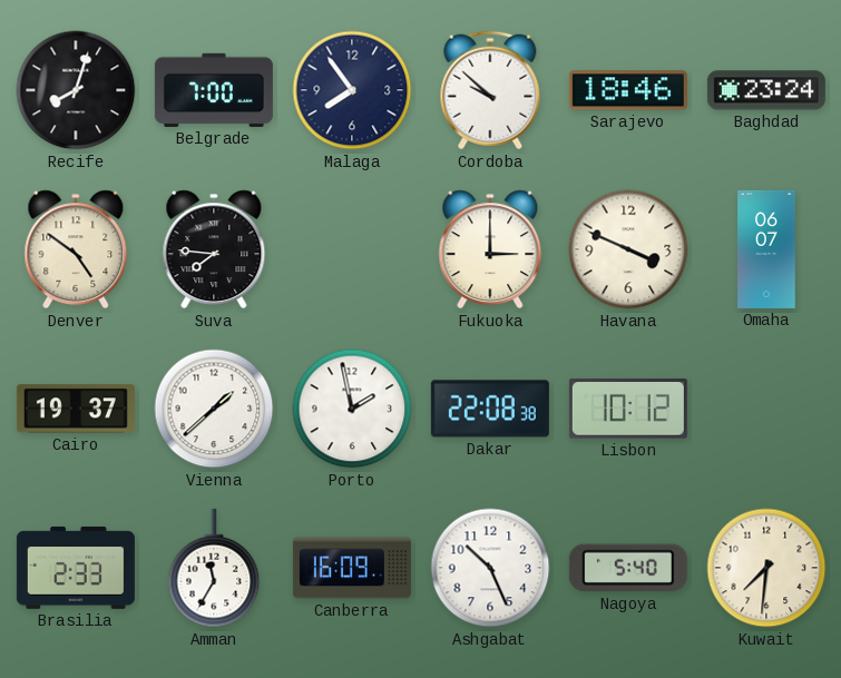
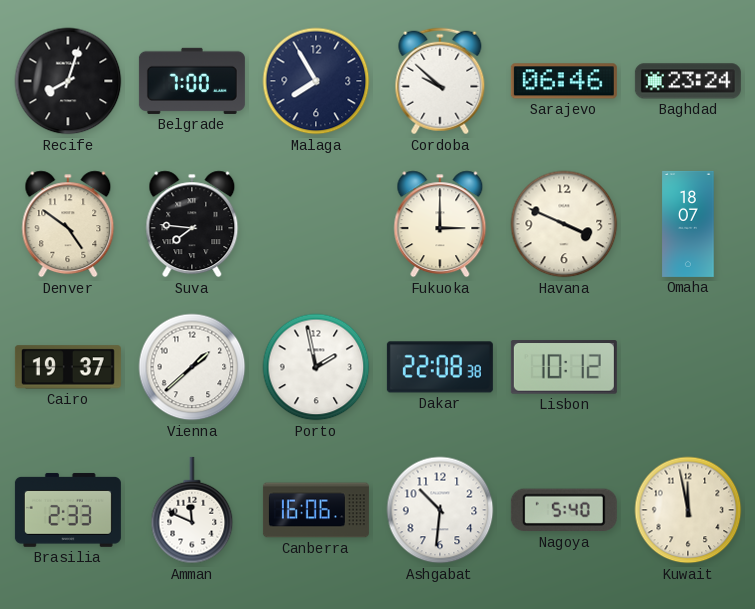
Malaga: 7:54 -> 7:55 (316, 81)
Sarajevo: 18:46 -> 06:46 (564, 81)
Omaha: 06:07 -> 18:07 (688, 224)
Amman: 11:35 -> 11:49 (192, 510)
Canberra: 16:09 -> 16:06 (316, 510)
Ashgabat: 10:26 -> 10:31 (440, 510)
Kuwait: 7:31 -> 11:58 (688, 510)
